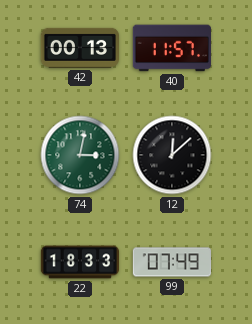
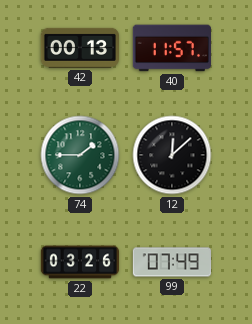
74: 3:02 -> 1:45 (80, 155)
22: 18:33 -> 03:26 (80, 262)
